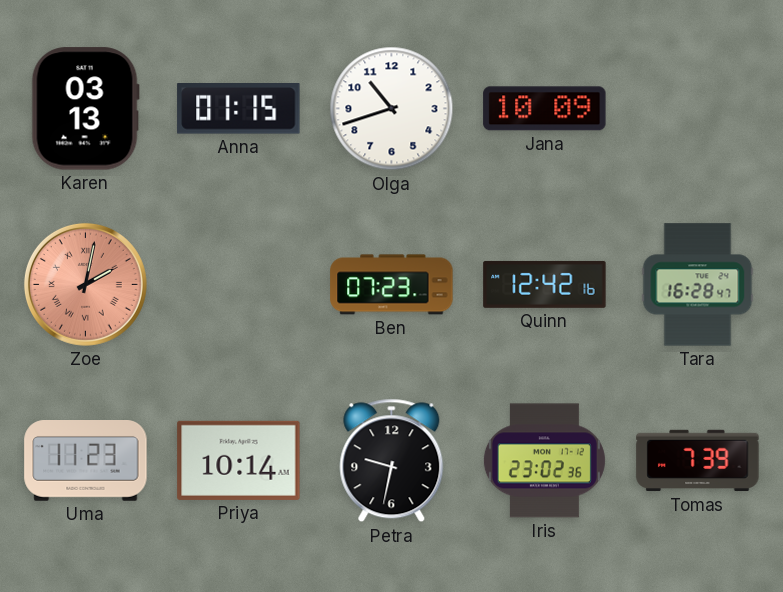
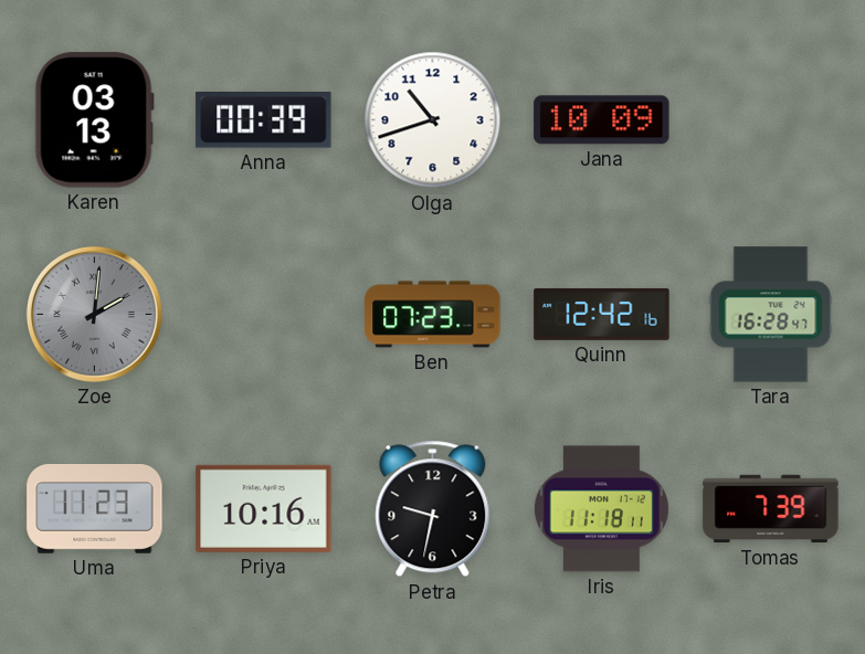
Anna: 01:15 -> 00:39 (264, 120)
Zoe: 2:02 -> 2:01 (94, 314)
Zoe dial: salmon -> grey (94, 314)
Priya: 10:14 -> 10:16 (264, 508)
Iris: 23:02 -> 11:18 (601, 509)
